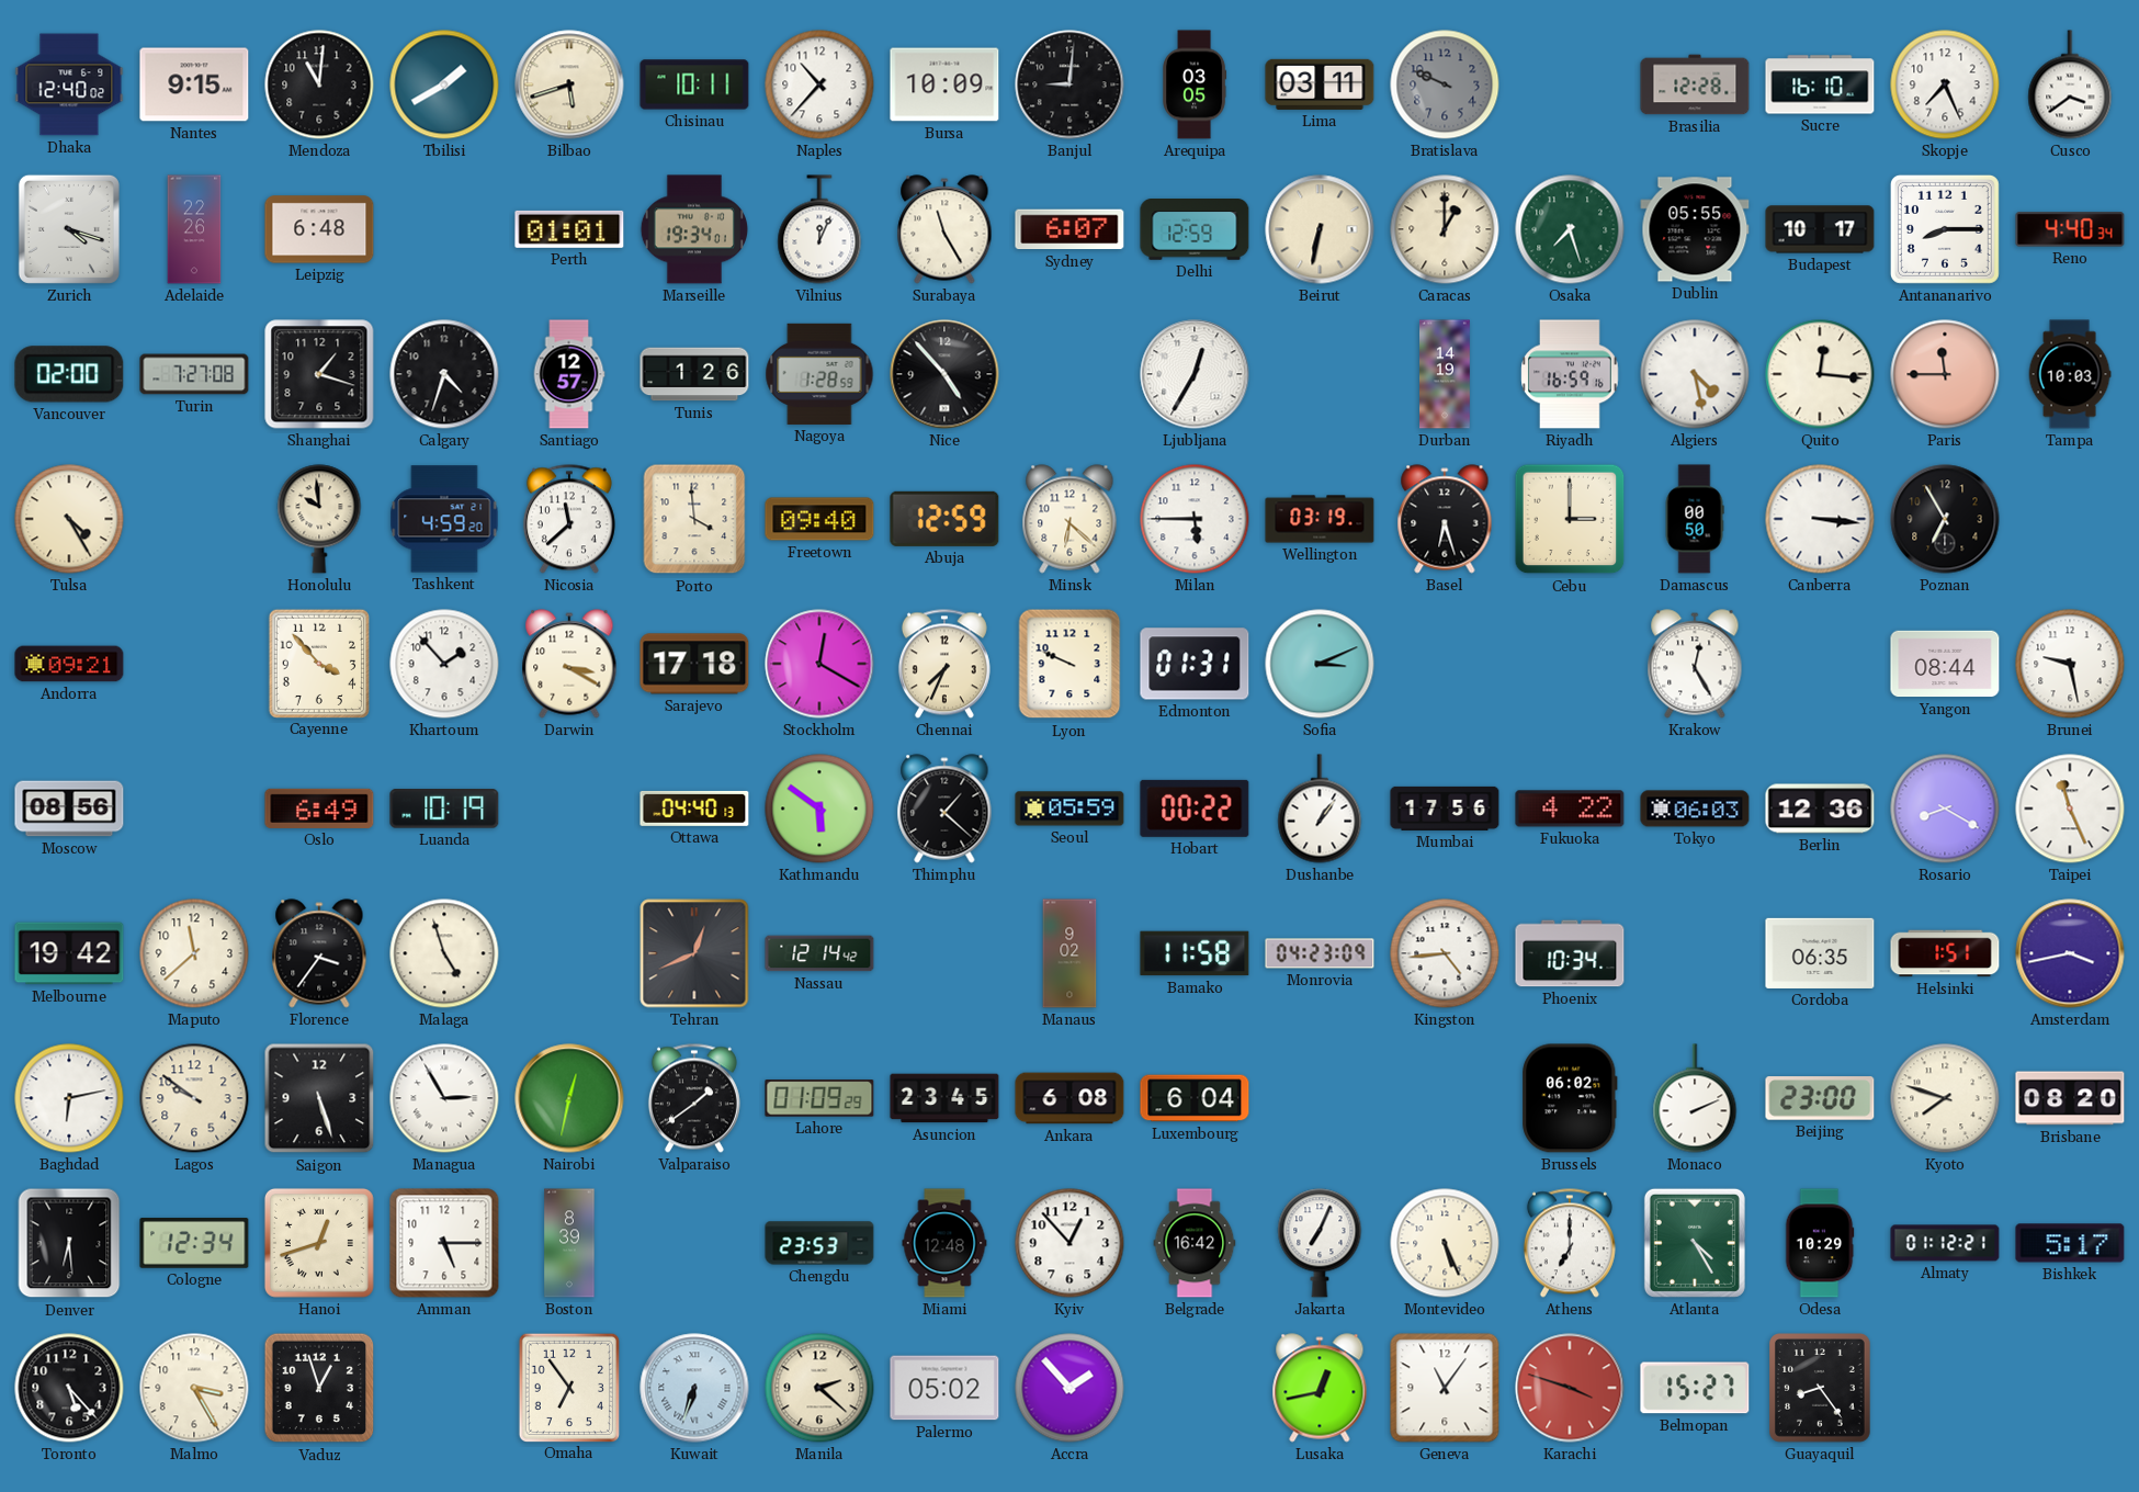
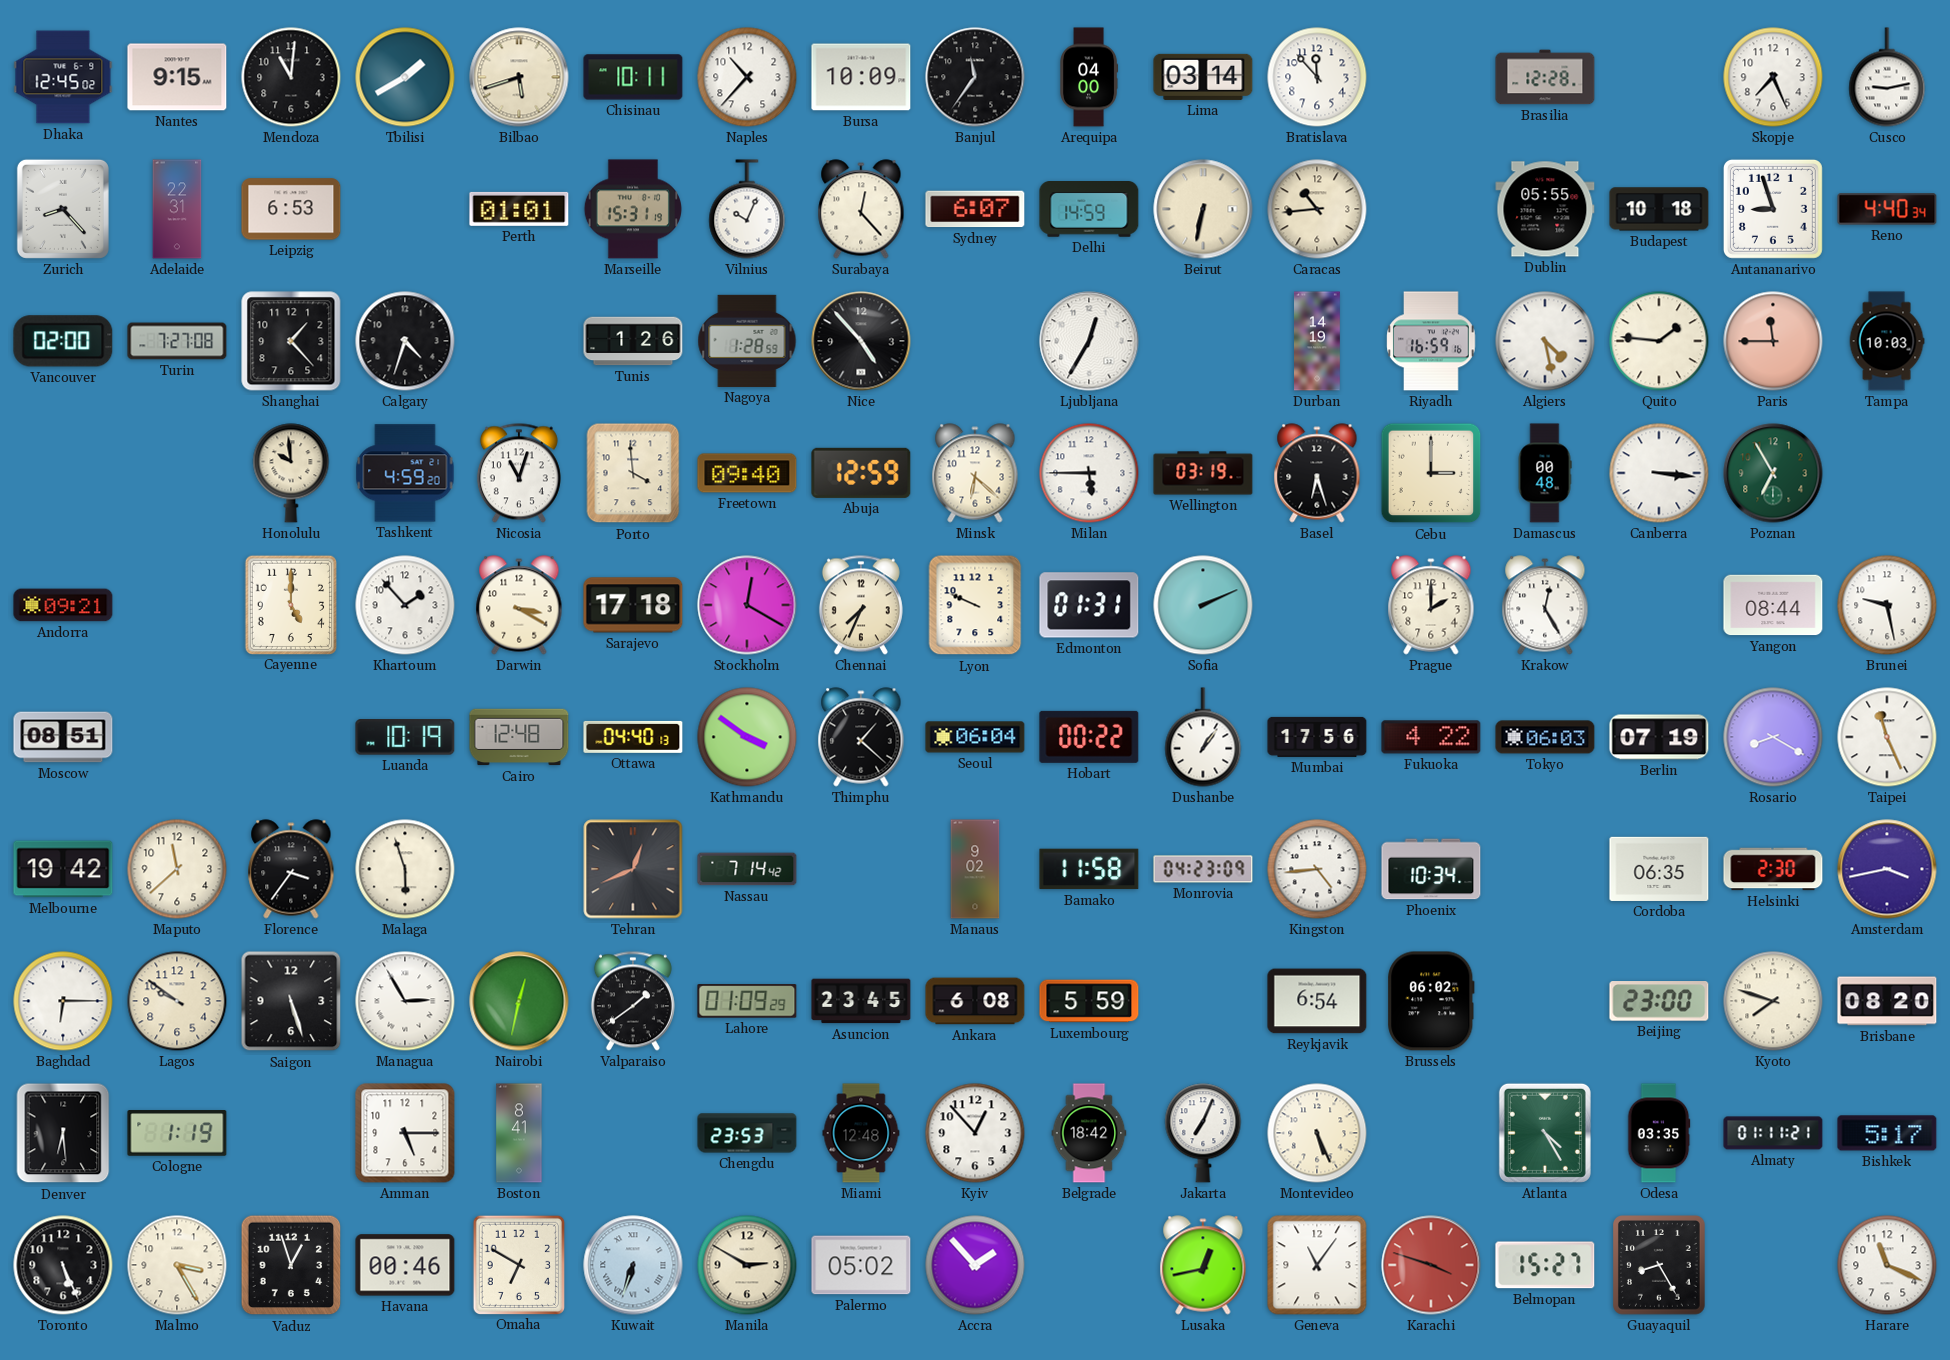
Dhaka: 12:40 -> 12:45 (63, 77)
Banjul: 9:01 -> 11:36 (975, 77)
Arequipa: 03:05 -> 04:00 (1089, 77)
Lima: 03:11 -> 03:14 (1203, 77)
Bratislava: 9:49 -> 11:53 (1317, 77)
Bratislava dial: grey -> white (1317, 77)
Sucre: 16:10 -> none (1820, 84)
Cusco: 3:39 -> 9:13 (1887, 77)
Zurich: 4:18 -> 8:23 (63, 209)
Adelaide: 22:26 -> 22:31 (177, 209)
Leipzig: 6:48 -> 6:53 (291, 209)
Marseille: 19:34 -> 15:31 (633, 209)
Vilnius: 12:04 -> 10:04 (747, 209)
Surabaya: 11:25 -> 12:23 (861, 209)
Delhi: 12:59 -> 14:59 (1089, 210)
Caracas: 1:00 -> 10:44 (1317, 209)
Osaka: 7:27 -> none (1570, 229)
Budapest: 10:17 -> 10:18 (1659, 209)
Antananarivo: 8:15 -> 8:57 (1773, 209)
Shanghai: 1:18 -> 1:23 (291, 341)
Santiago: 12:57 -> none (569, 374)
Quito: 12:16 -> 1:46 (1659, 341)
Tulsa: 4:25 -> none (69, 519)
Nicosia: 11:38 -> 11:03 (519, 473)
Damascus: 00:50 -> 00:48 (1545, 473)
Poznan dial: black -> green (1773, 473)
Cayenne: 3:53 -> 5:00 (290, 604)
Sofia: 3:11 -> 2:11 (1203, 605)
Prague: none -> 2:00 (1431, 605)
Moscow: 08:56 -> 08:51 (63, 737)
Oslo: 6:49 -> none (319, 809)
Cairo: none -> 12:48 (519, 737)
Kathmandu: 5:51 -> 3:51 (747, 737)
Seoul: 05:59 -> 06:04 (975, 737)
Berlin: 12:36 -> 07:19 (1659, 737)
Malaga: 4:57 -> 5:57 (405, 869)
Nassau: 12:14 -> 7:14 (747, 869)
Helsinki: 1:51 -> 2:30 (1773, 869)
Baghdad: 6:13 -> 6:15 (63, 1001)
Luxembourg: 6:04 -> 5:59 (1089, 1001)
Reykjavik: none -> 6:54 (1317, 1001)
Monaco: 2:11 -> none (1695, 1098)
Cologne: 12:34 -> 1:19 (177, 1133)
Hanoi: 12:42 -> none (319, 1243)
Boston: 8:39 -> 8:41 (519, 1133)
Belgrade: 16:42 -> 18:42 (1089, 1133)
Athens: 7:00 -> none (1570, 1243)
Odesa: 10:29 -> 03:35 (1659, 1133)
Almaty: 01:12 -> 01:11 (1773, 1133)
Toronto: 5:23 -> 5:26 (63, 1265)
Havana: none -> 00:46 (405, 1265)
Omaha: 6:54 -> 6:50 (518, 1264)
Manila: 2:22 -> 2:50 (747, 1265)
Guayaquil: 8:24 -> 8:25 (1660, 1266)
Harare: none -> 11:19 (1887, 1265)
